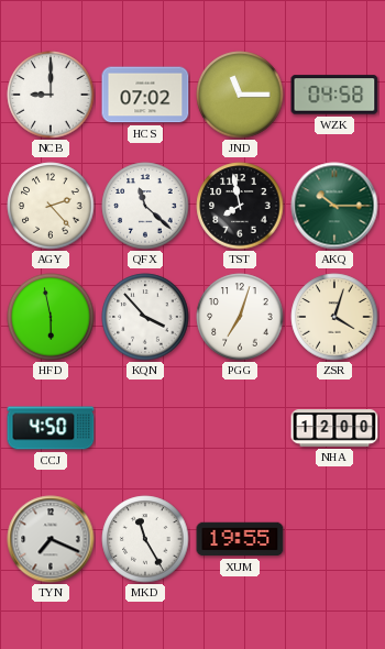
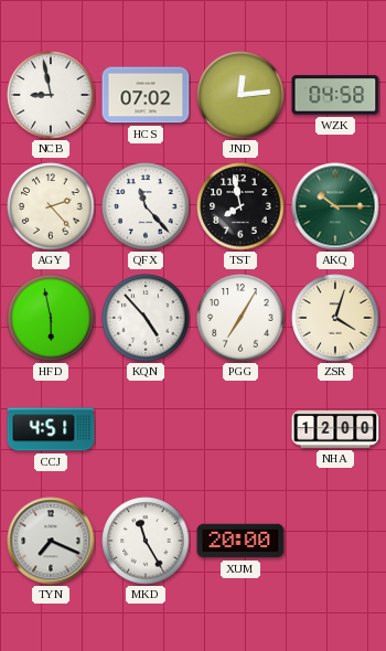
NCB: 9:00 -> 8:58 (51, 95)
JND: 11:15 -> 12:14 (240, 95)
QFX: 11:22 -> 11:23 (146, 206)
KQN: 3:53 -> 4:53 (146, 318)
PGG: 7:03 -> 7:05 (240, 318)
CCJ: 4:50 -> 4:51 (51, 429)
XUM: 19:55 -> 20:00 (240, 541)
